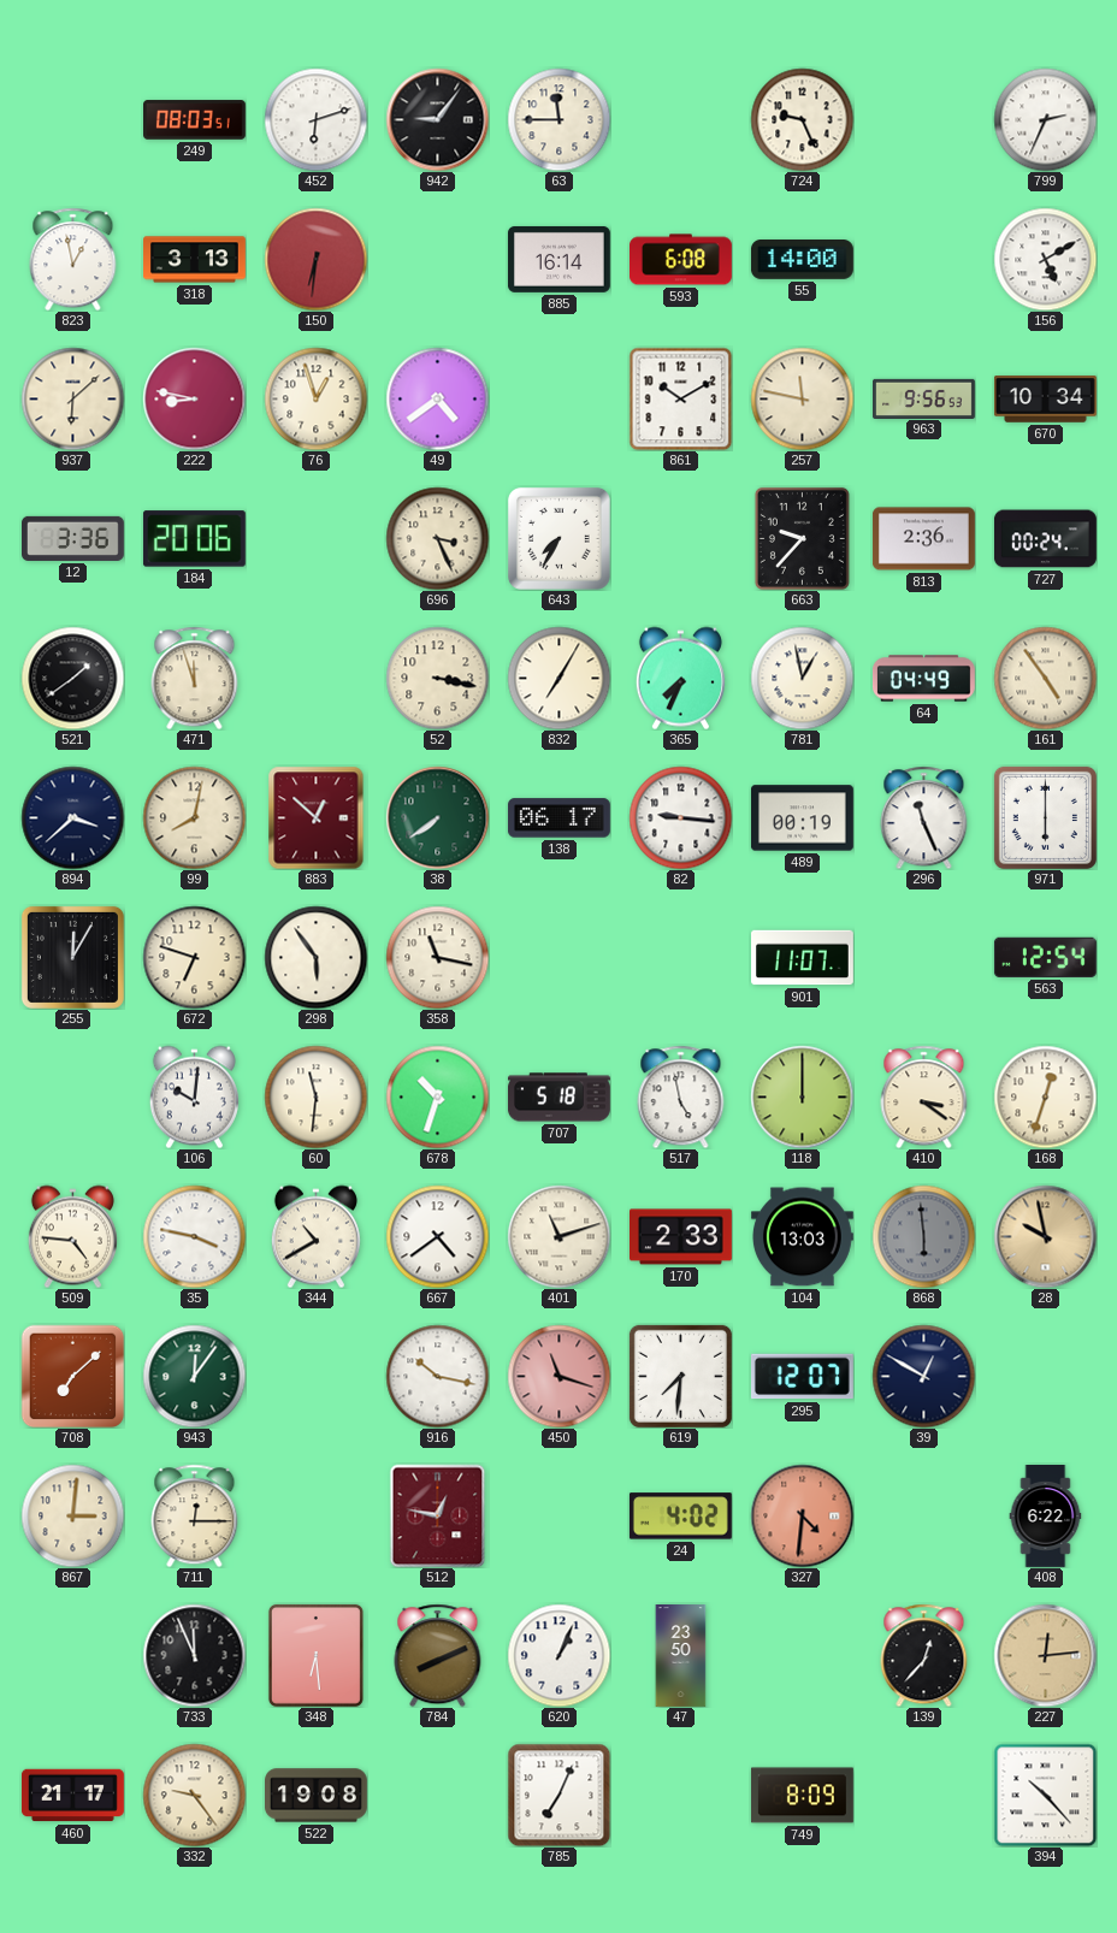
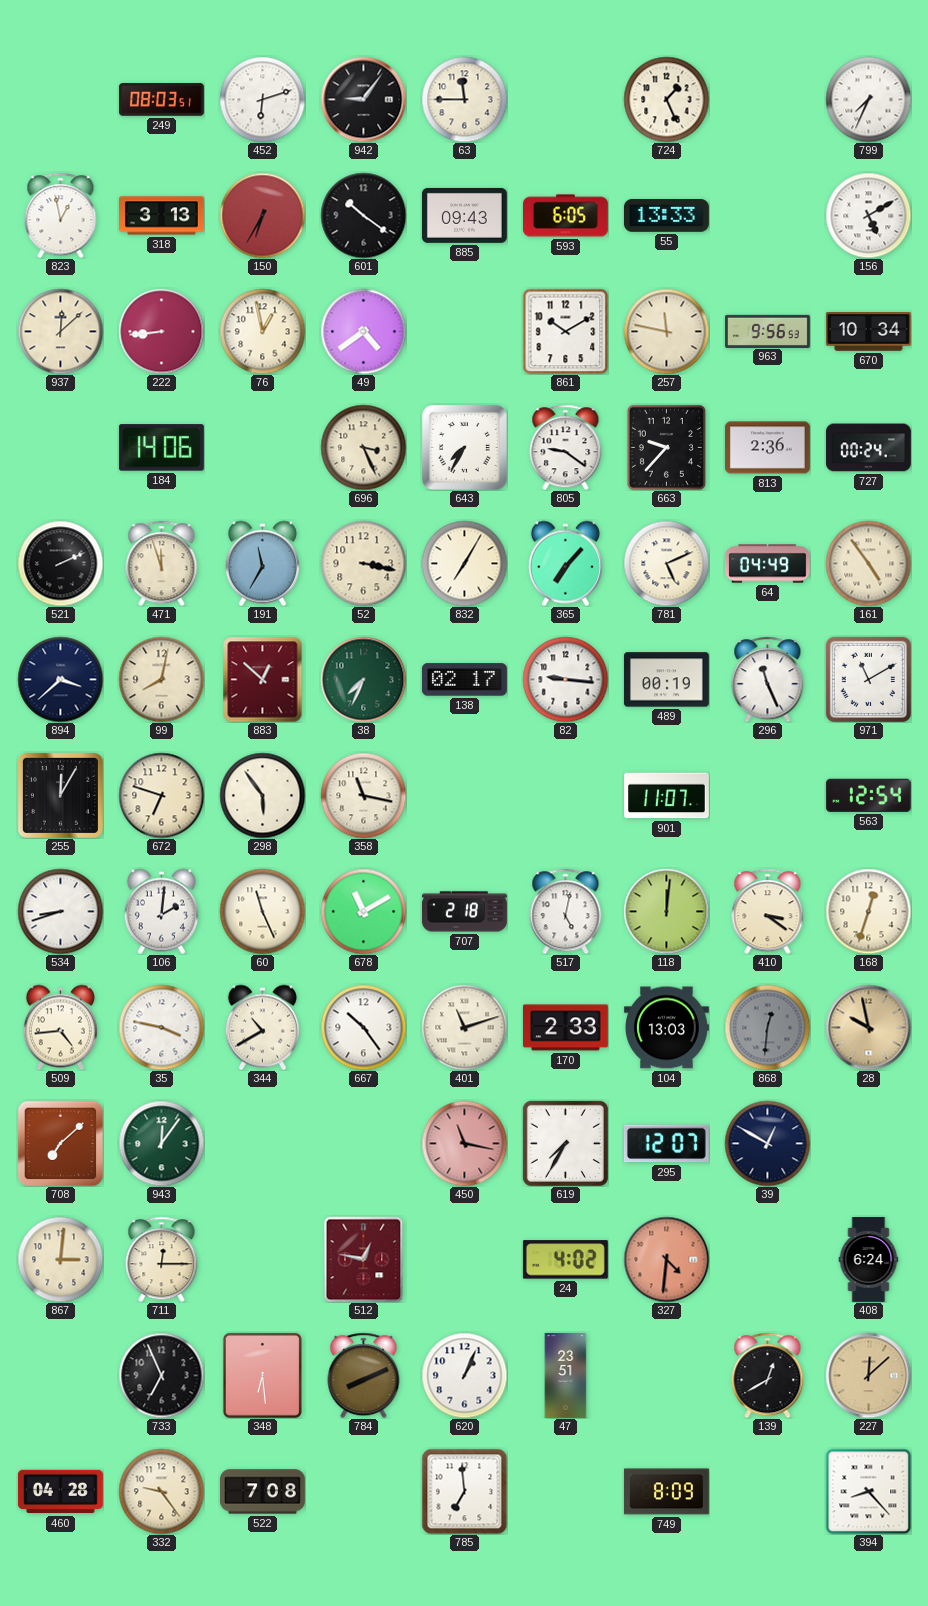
724: 9:26 -> 1:26 (666, 99)
799: 2:34 -> 7:34 (868, 99)
150: 6:31 -> 6:35 (262, 215)
601: none -> 10:21 (363, 215)
885: 16:14 -> 09:43 (464, 215)
593: 6:08 -> 6:05 (566, 216)
55: 14:00 -> 13:33 (666, 216)
937: 6:08 -> 12:08 (60, 331)
222: 8:47 -> 8:44 (161, 331)
76: 12:57 -> 12:58 (262, 331)
12: 3:36 -> none (73, 538)
184: 20:06 -> 14:06 (161, 448)
805: none -> 9:21 (566, 447)
521: 1:39 -> 2:11 (60, 563)
191: none -> 11:35 (262, 563)
365: 7:34 -> 7:07 (565, 563)
781: 12:58 -> 5:11 (666, 563)
38: 7:39 -> 7:34 (363, 679)
138: 06:17 -> 02:17 (464, 680)
971: 6:00 -> 11:10 (868, 679)
534: none -> 8:42 (60, 911)
106: 10:01 -> 2:01 (161, 911)
60: 11:31 -> 11:26 (262, 911)
678: 10:33 -> 11:10 (363, 911)
707: 5:18 -> 2:18 (464, 912)
517: 4:58 -> 5:02 (566, 911)
118: 12:00 -> 12:01 (666, 911)
509: 4:46 -> 4:44 (60, 1027)
667: 4:39 -> 10:24 (363, 1027)
868: 5:59 -> 12:31 (767, 1027)
916: 10:17 -> none (437, 1376)
450: 11:18 -> 11:17 (464, 1143)
619: 7:31 -> 7:35 (565, 1143)
408: 6:22 -> 6:24 (869, 1260)
733: 11:56 -> 6:56 (161, 1375)
47: 23:50 -> 23:51 (566, 1376)
139: 12:37 -> 12:40 (768, 1375)
227: 12:14 -> 12:08 (868, 1375)
460: 21:17 -> 04:28 (60, 1492)
522: 19:08 -> 7:08 (263, 1492)
785: 7:04 -> 6:59 (464, 1491)
394: 10:23 -> 8:23 (868, 1491)
